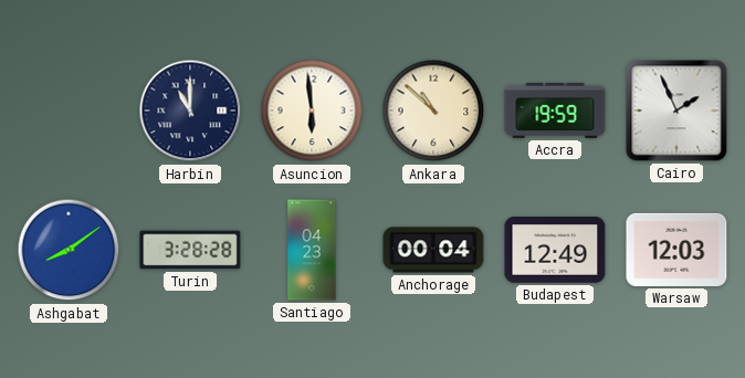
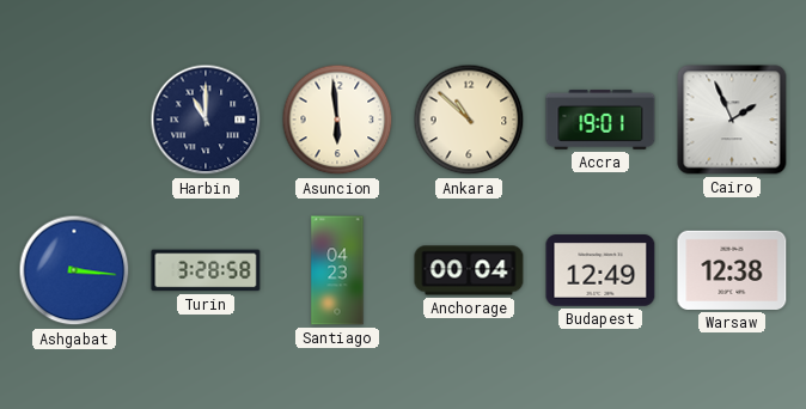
Accra: 19:59 -> 19:01 (600, 120)
Ashgabat: 8:09 -> 3:16 (74, 270)
Turin: 3:28:28 -> 3:28:58 (206, 270)
Warsaw: 12:03 -> 12:38 (732, 270)
